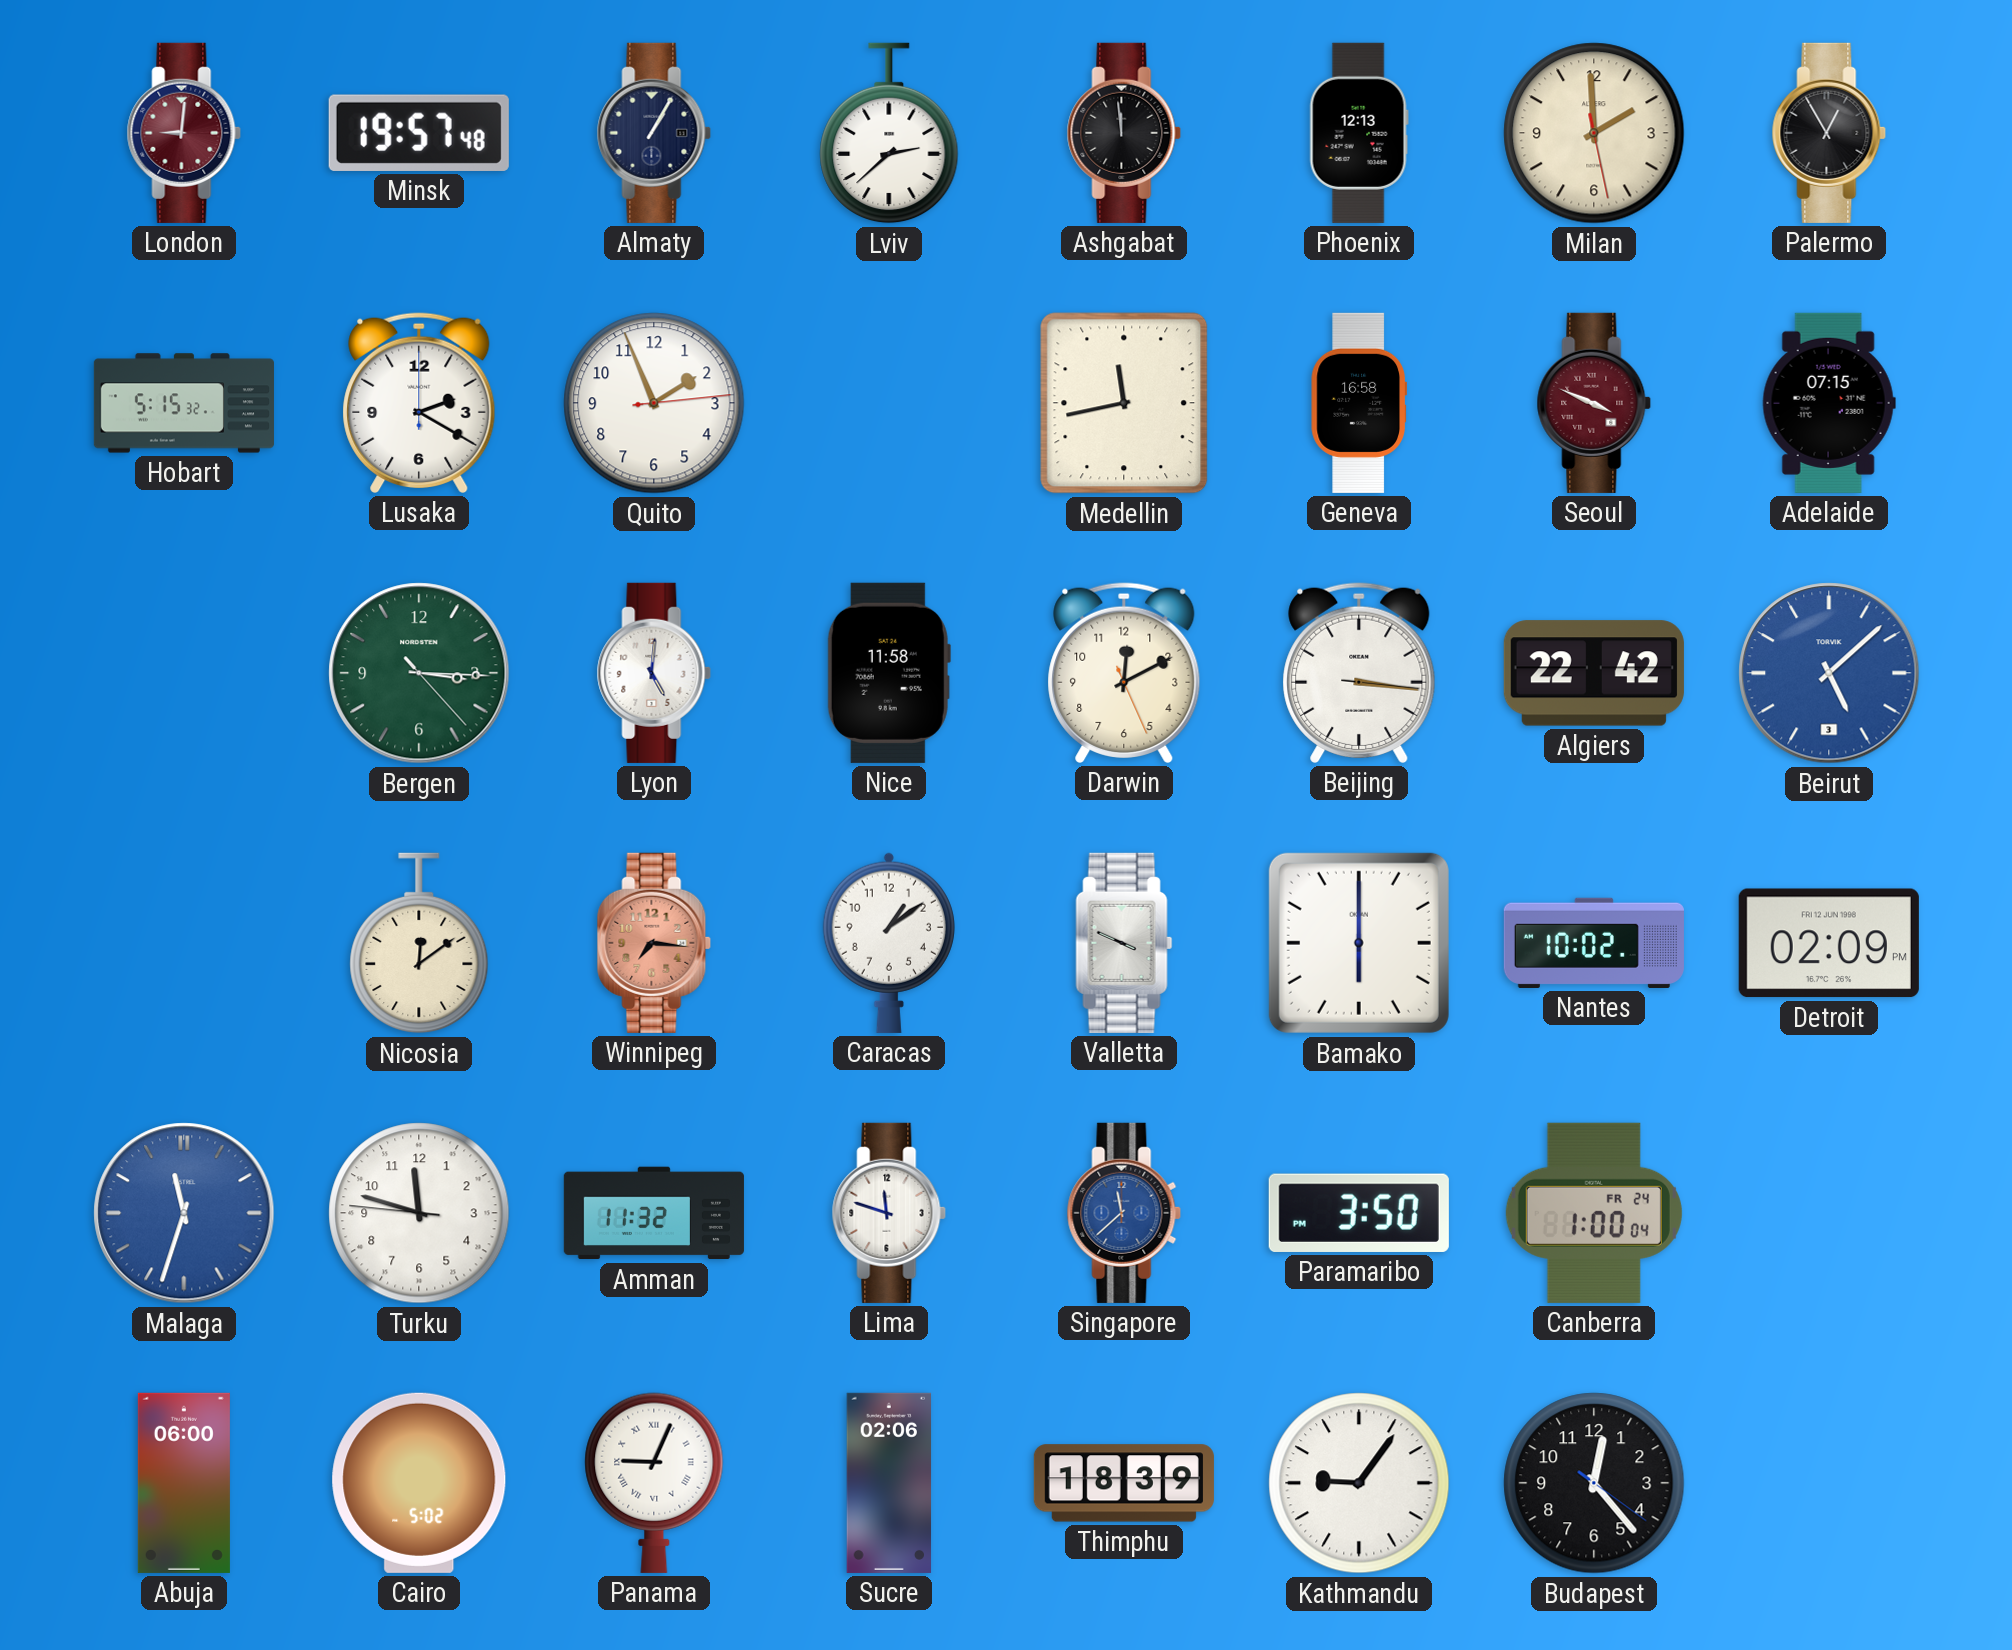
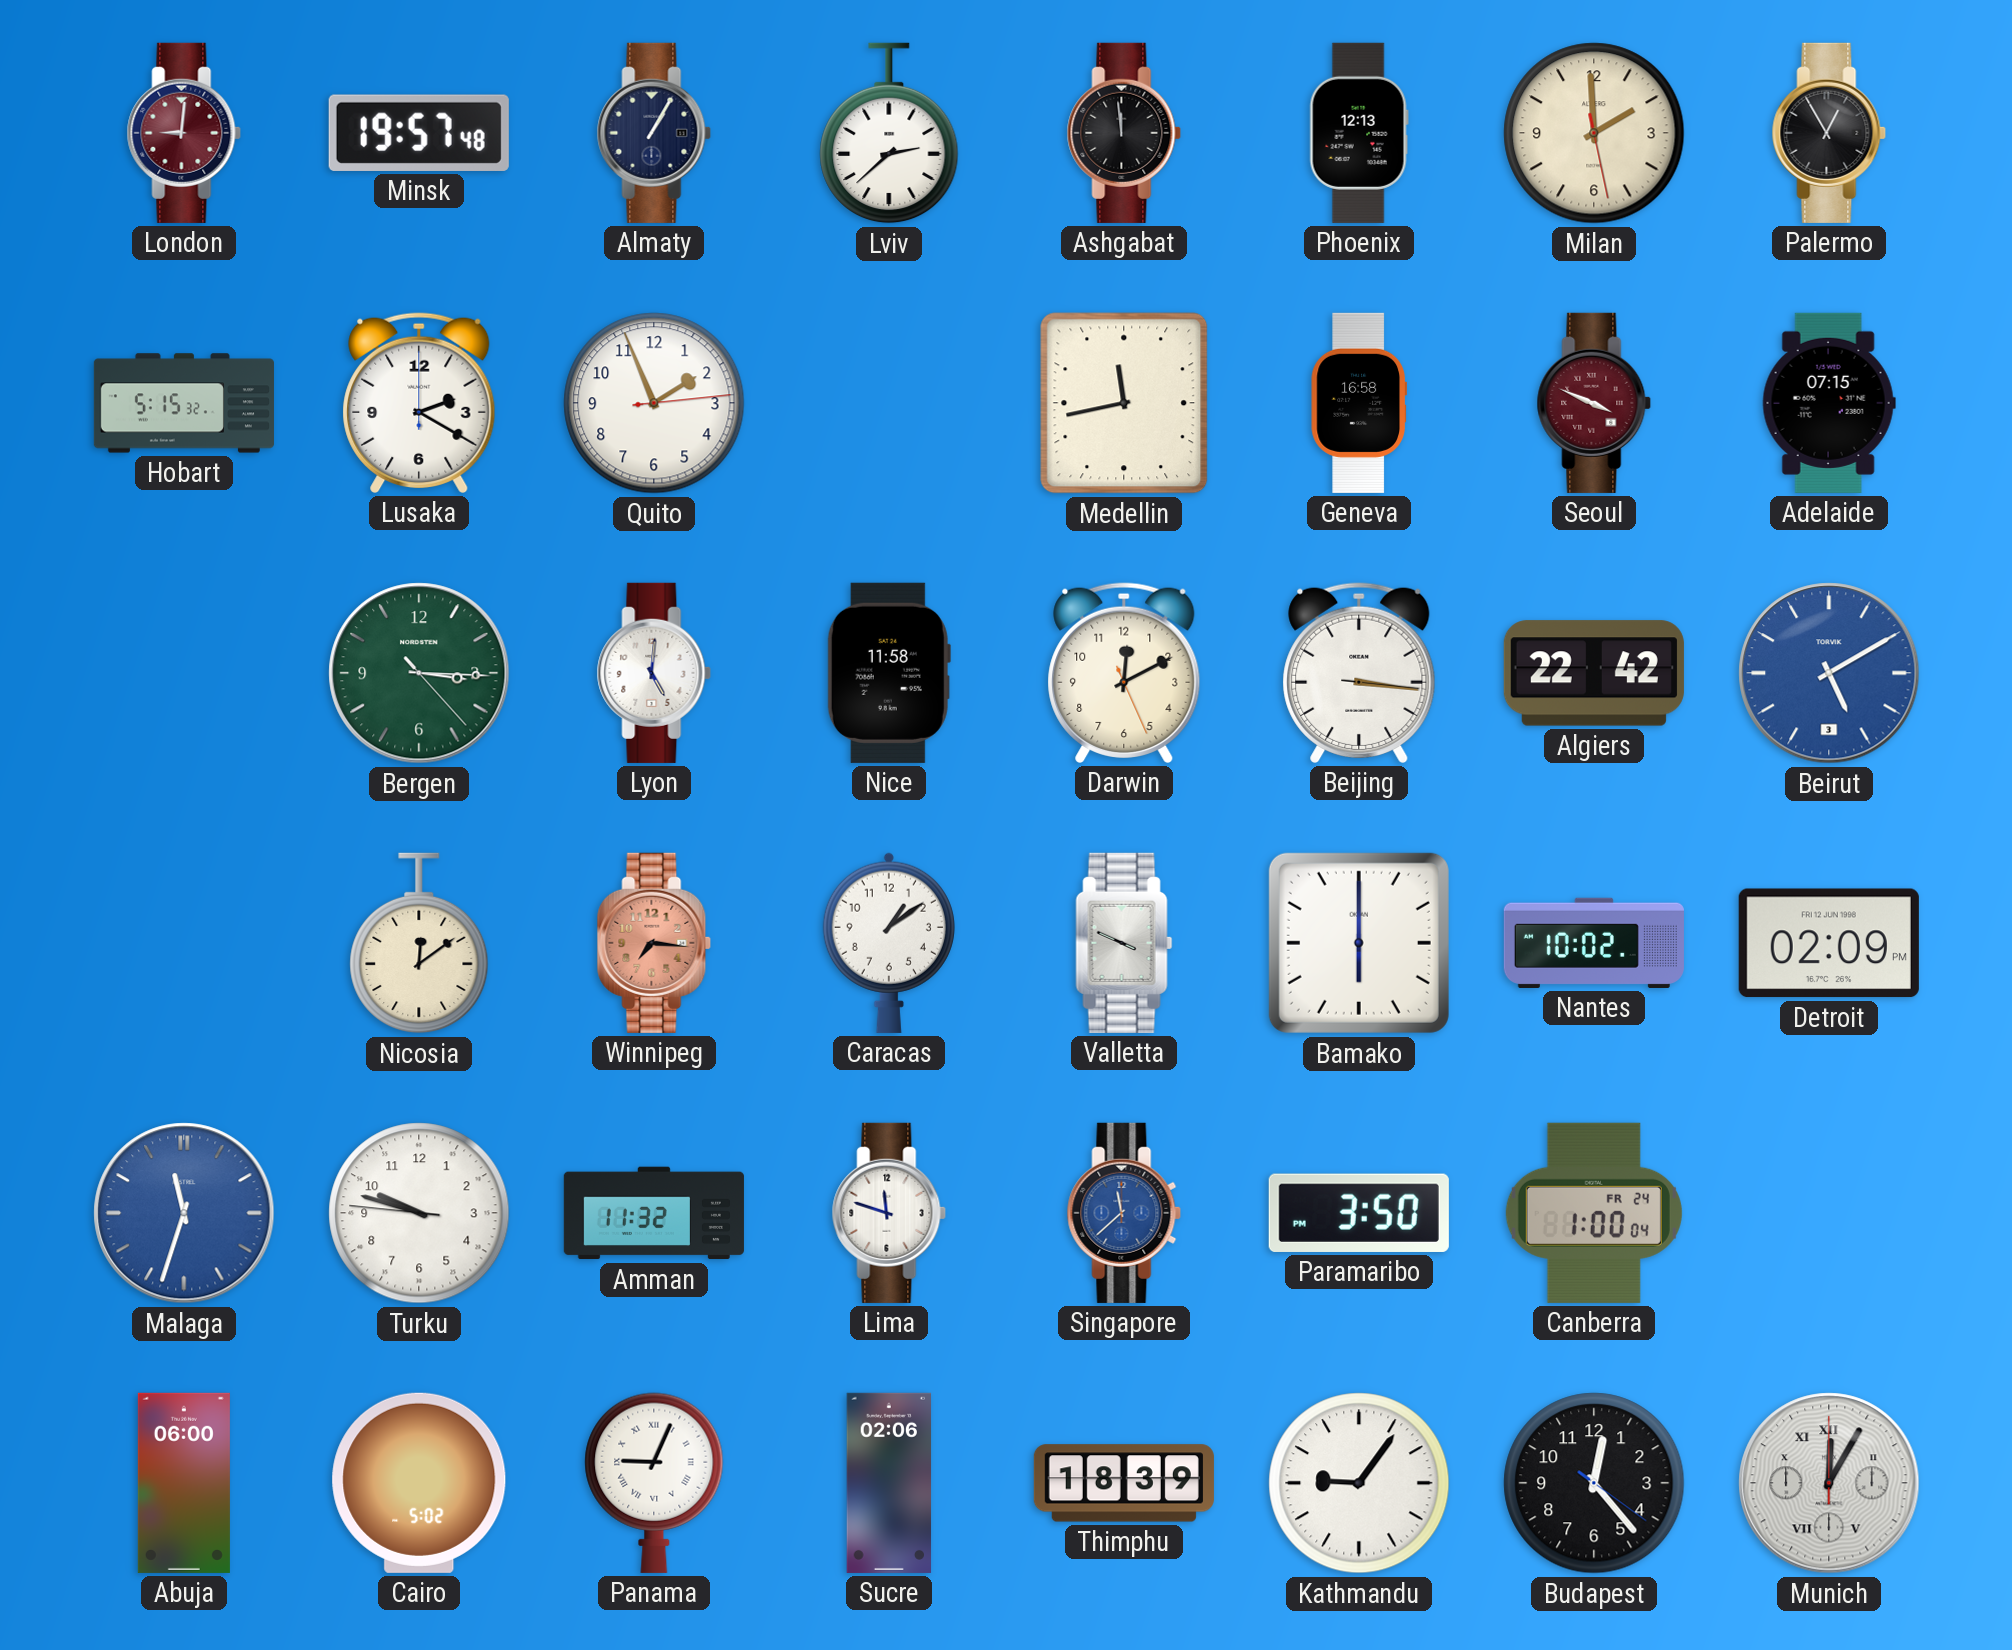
Beirut: 5:08 -> 5:10 (1829, 673)
Turku: 11:47 -> 9:47 (419, 1213)
Munich: none -> 12:05 (1829, 1483)
